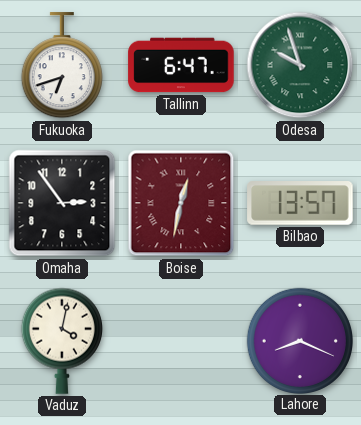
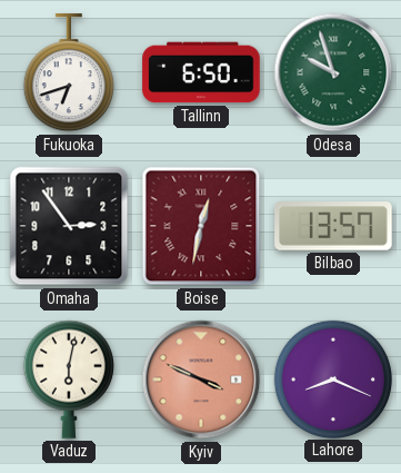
Tallinn: 6:47 -> 6:50 (201, 72)
Vaduz: 4:02 -> 6:02 (69, 380)
Kyiv: none -> 3:49 (201, 380)
